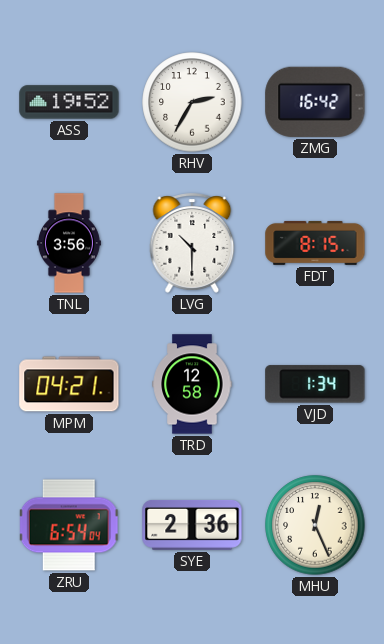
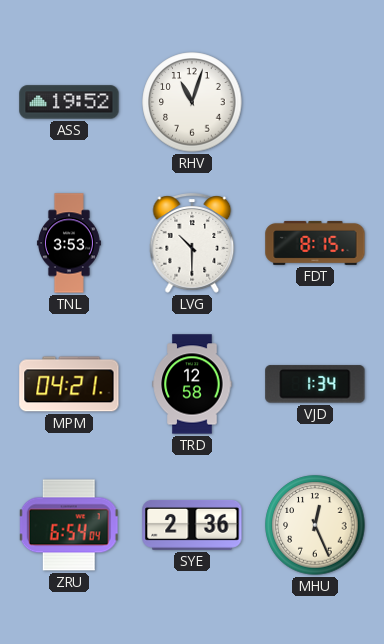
RHV: 2:35 -> 11:03 (192, 102)
ZMG: 16:42 -> none (315, 102)
TNL: 3:56 -> 3:53 (69, 243)
